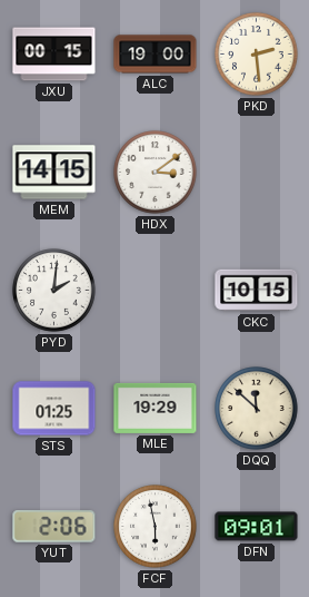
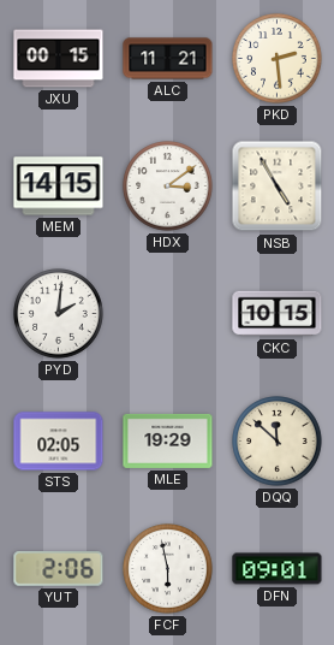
ALC: 19:00 -> 11:21 (168, 59)
NSB: none -> 4:55 (278, 187)
STS: 01:25 -> 02:05 (59, 442)
